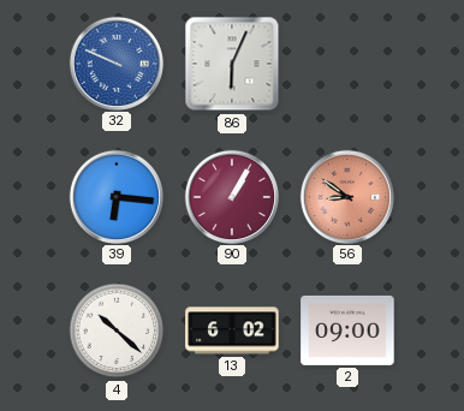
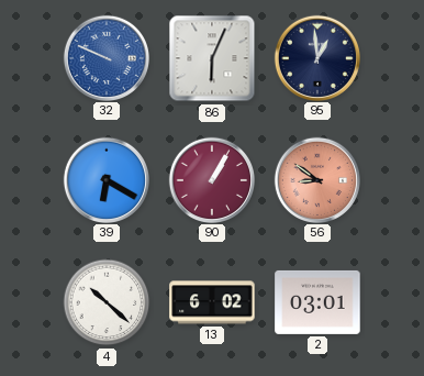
95: none -> 12:59 (316, 57)
39: 6:16 -> 6:20 (105, 179)
2: 09:00 -> 03:01 (317, 302)
